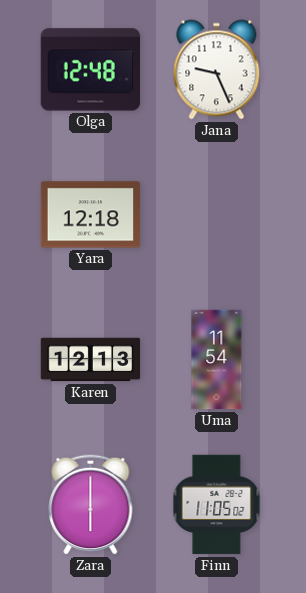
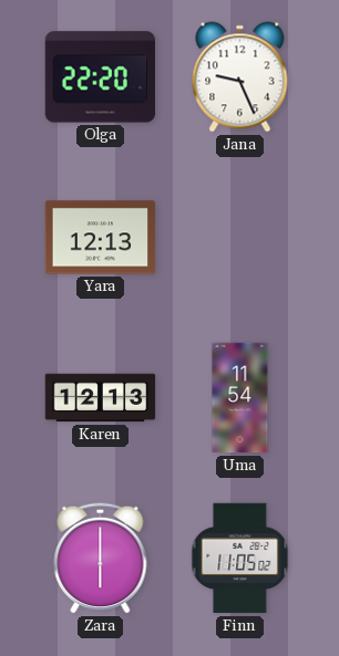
Olga: 12:48 -> 22:20 (100, 77)
Yara: 12:18 -> 12:13 (101, 238)
